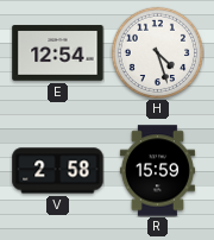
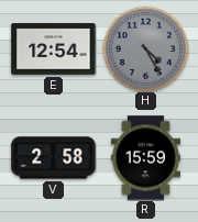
H: 4:27 -> 4:25 (145, 48)
H dial: white -> grey (145, 48)
